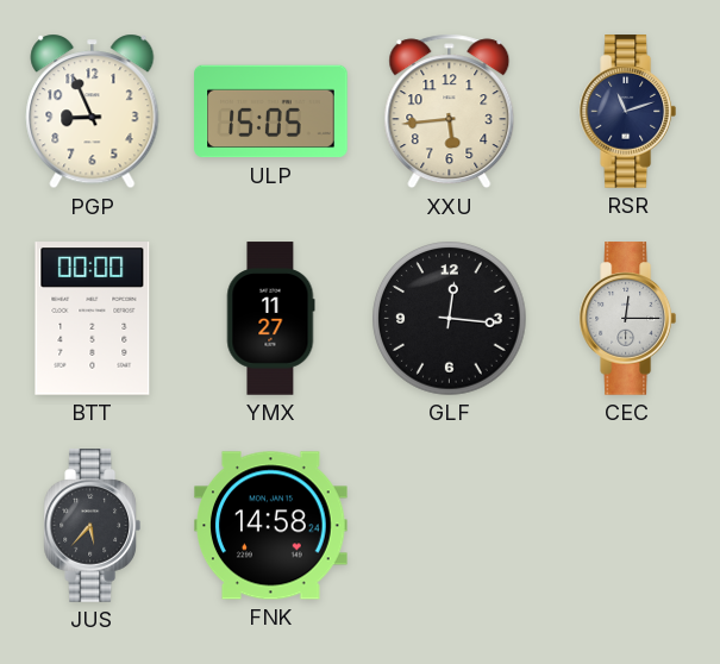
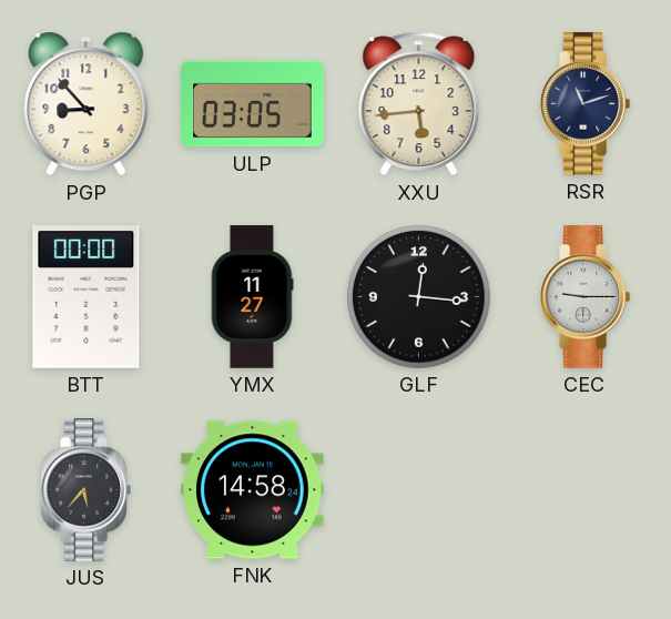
PGP: 8:56 -> 8:53 (87, 104)
ULP: 15:05 -> 03:05 (253, 104)
CEC: 12:15 -> 9:15 (584, 297)
